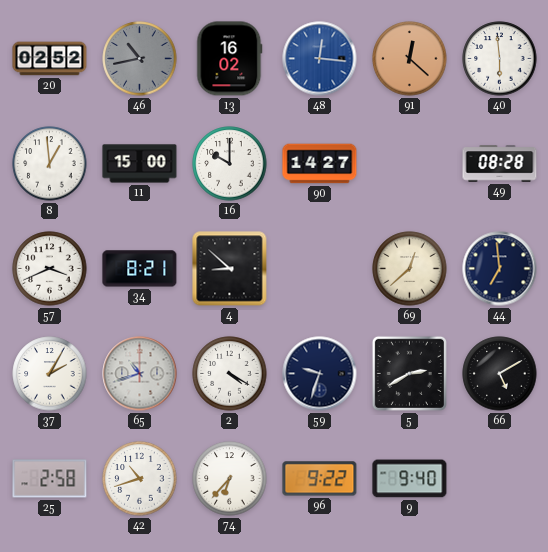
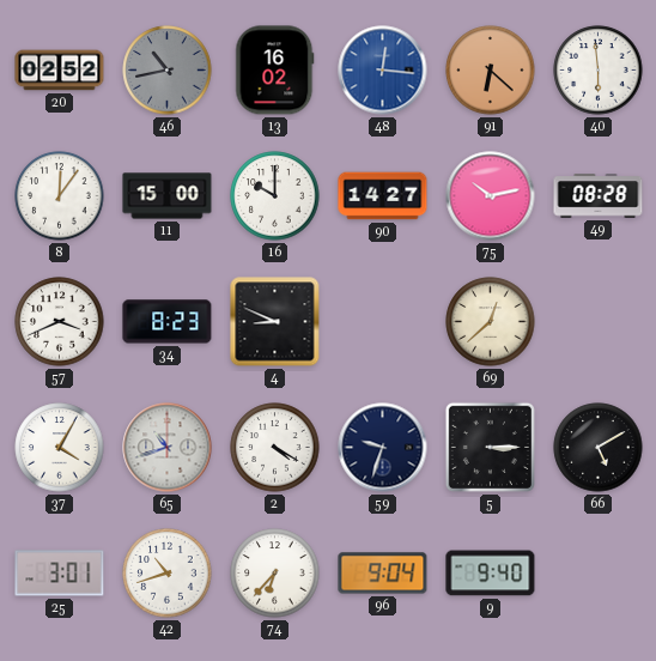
91: 12:22 -> 6:22 (491, 71)
8: 12:59 -> 12:06 (60, 196)
75: none -> 10:13 (491, 196)
34: 8:21 -> 8:23 (168, 322)
4: 8:52 -> 8:49 (275, 322)
44: 6:59 -> none (500, 269)
37: 2:05 -> 4:05 (60, 448)
5: 2:40 -> 3:15 (490, 447)
25: 2:58 -> 3:01 (60, 574)
96: 9:22 -> 9:04 (383, 574)
